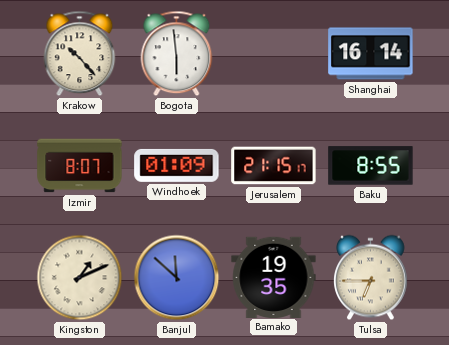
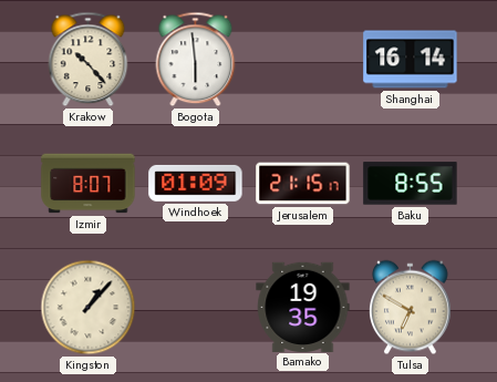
Kingston: 1:11 -> 1:07 (89, 308)
Banjul: 11:52 -> none (177, 278)
Tulsa: 6:45 -> 6:50 (411, 308)
